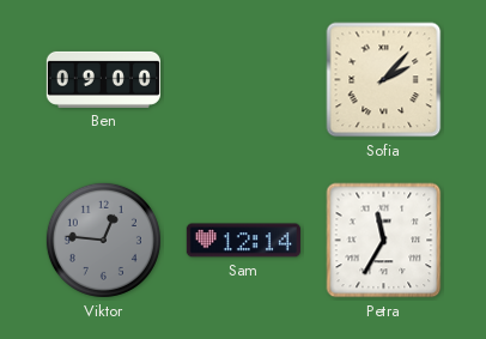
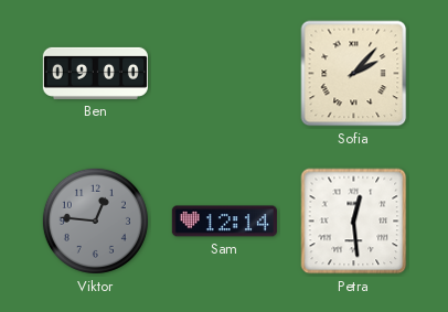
Petra: 11:35 -> 12:29 (354, 222)
